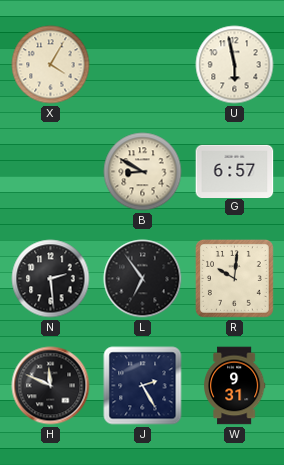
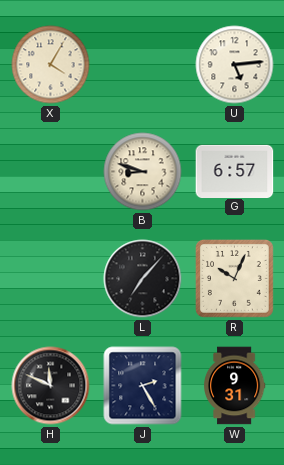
U: 5:58 -> 5:14 (235, 65)
B: 8:50 -> 8:48 (143, 172)
N: 2:29 -> none (51, 279)
L: 6:54 -> 7:07 (143, 279)
R: 10:01 -> 10:04 (234, 278)
